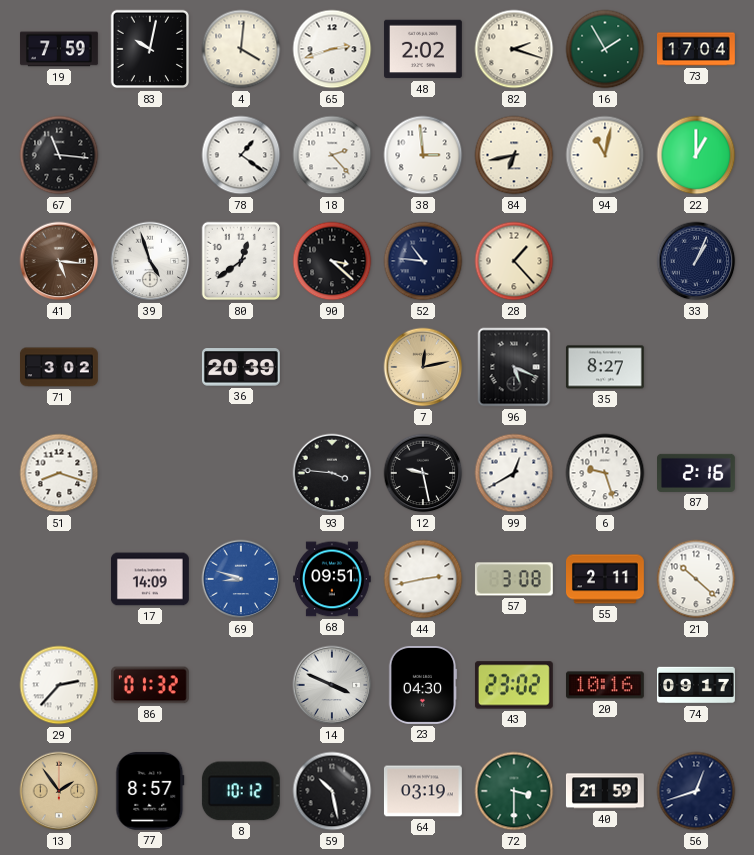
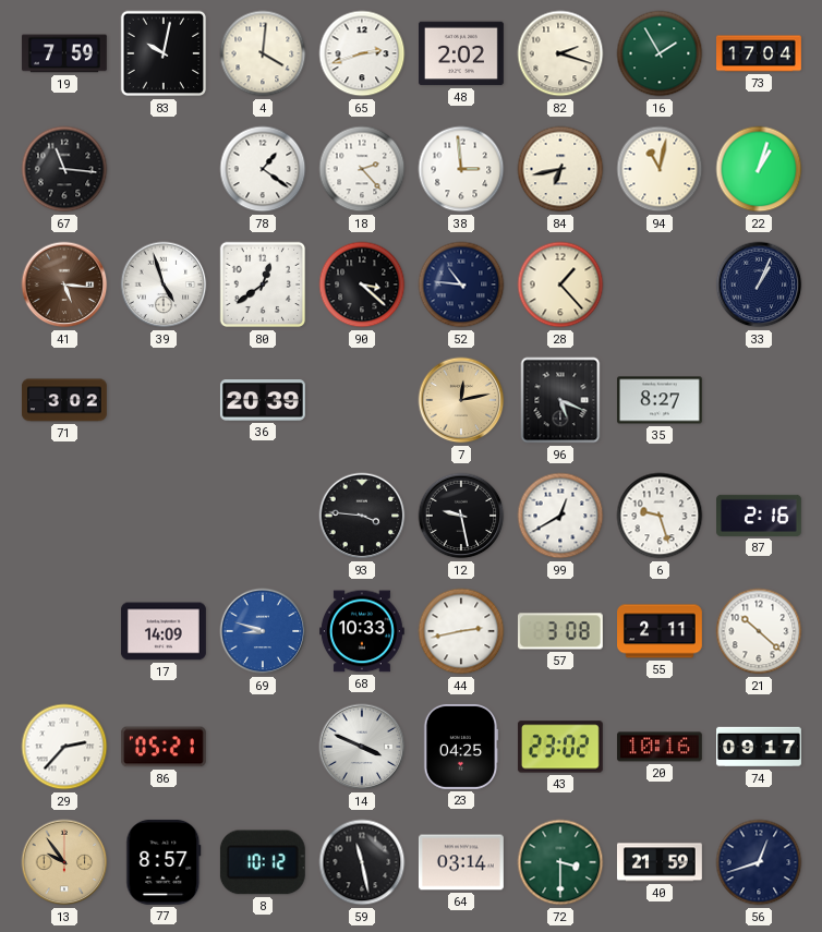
22: 1:00 -> 1:03 (759, 169)
51: 8:18 -> none (59, 473)
68: 09:51 -> 10:33 (362, 631)
86: 01:32 -> 05:21 (164, 747)
23: 04:30 -> 04:25 (461, 747)
13: 1:54 -> 9:54 (64, 862)
59: 10:28 -> 11:28 (362, 862)
64: 03:19 -> 03:14 (461, 862)
